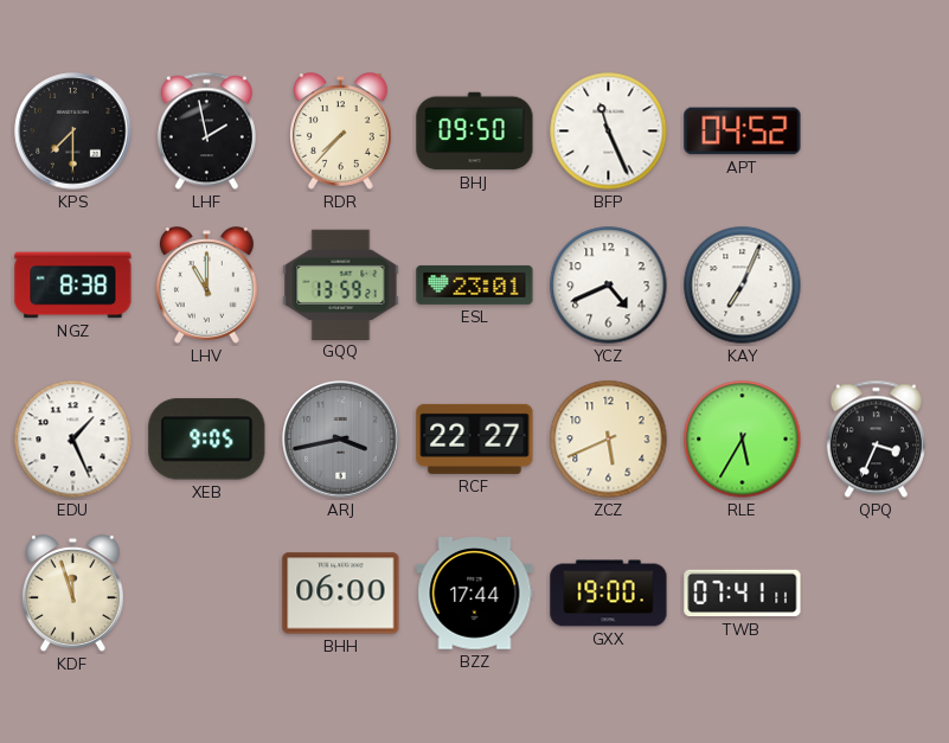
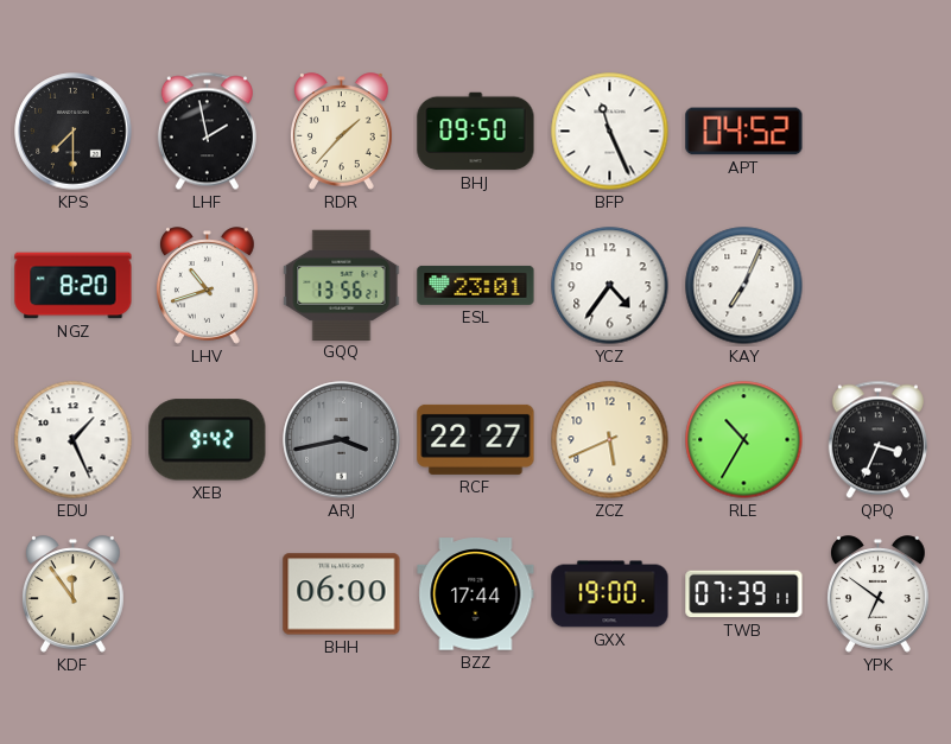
RDR: 7:37 -> 1:37 (342, 132)
NGZ: 8:38 -> 8:20 (74, 286)
LHV: 11:00 -> 10:42 (208, 286)
GQQ: 13:59 -> 13:56 (342, 285)
YCZ: 4:41 -> 4:36 (610, 286)
XEB: 9:05 -> 9:42 (208, 440)
RLE: 5:35 -> 10:35 (744, 440)
KDF: 11:57 -> 11:54 (74, 594)
TWB: 07:41 -> 07:39 (744, 594)
YPK: none -> 6:51 (879, 594)
